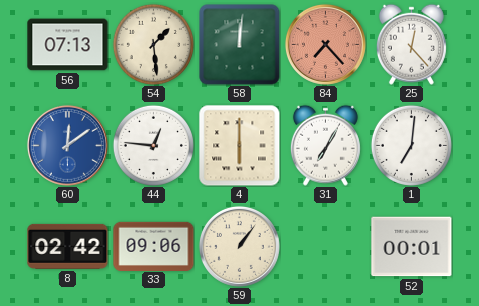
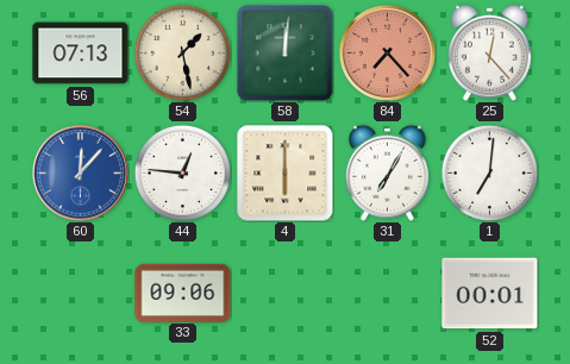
54: 1:29 -> 1:28 (182, 52)
60: 12:09 -> 12:07 (80, 172)
8: 02:42 -> none (68, 246)
59: 1:06 -> none (239, 246)
